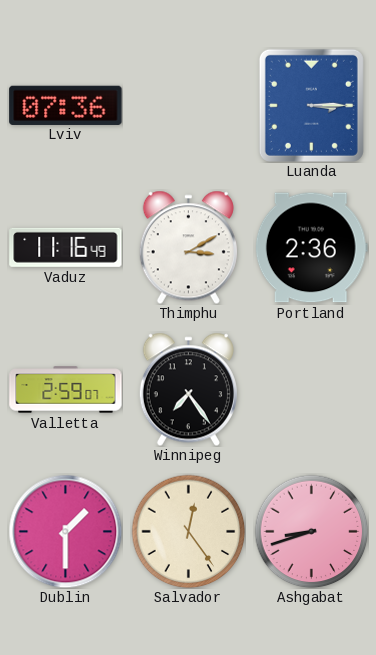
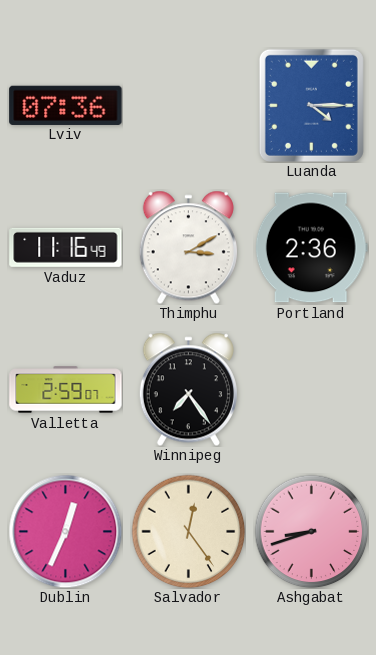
Luanda: 3:15 -> 4:15 (311, 105)
Dublin: 1:30 -> 12:34 (65, 531)
